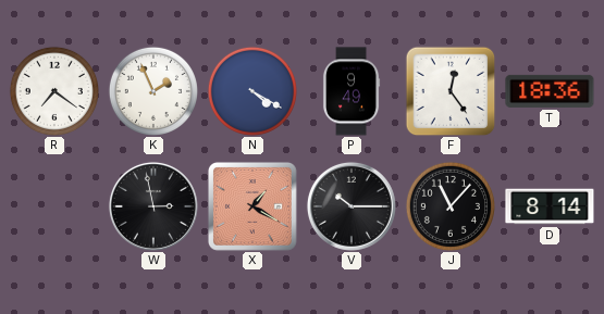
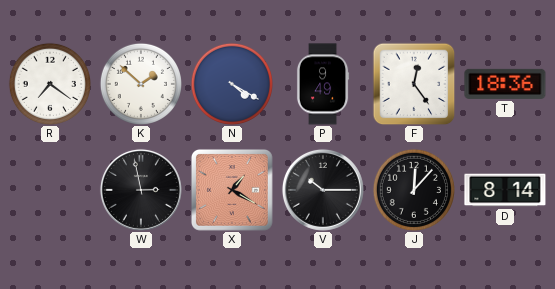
K: 1:56 -> 1:52 (141, 84)
J: 11:07 -> 12:07 (414, 190)
